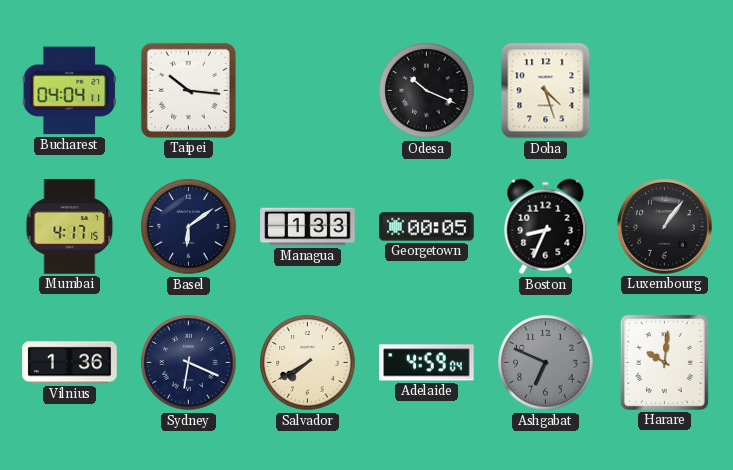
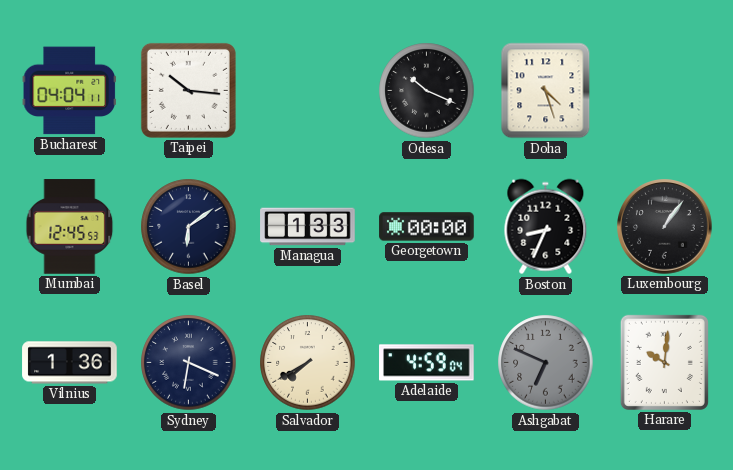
Mumbai: 4:17 -> 12:45 (70, 227)
Georgetown: 00:05 -> 00:00 (427, 227)
